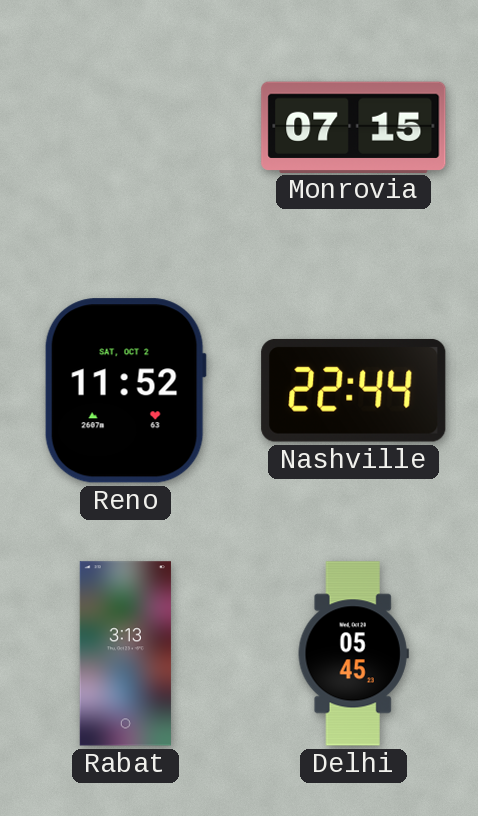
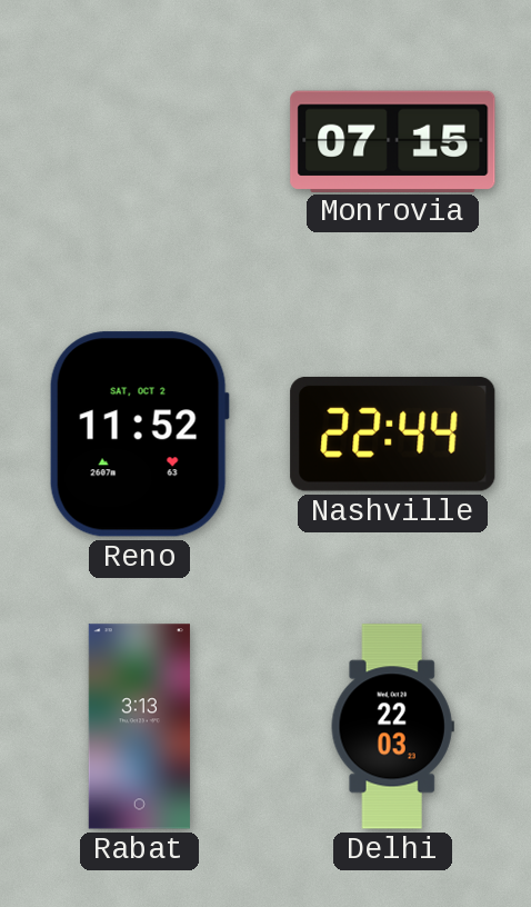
Delhi: 05:45 -> 22:03 (392, 727)
